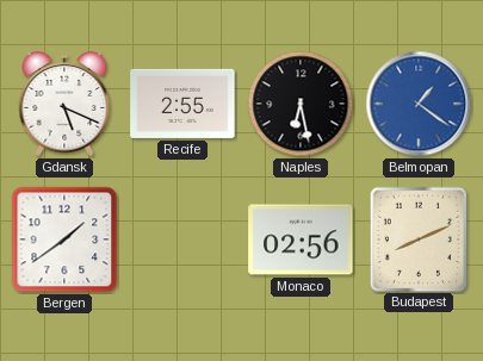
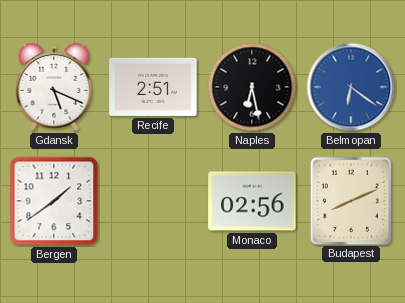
Recife: 2:55 -> 2:51 (153, 87)
Belmopan: 1:21 -> 6:21 (351, 87)
